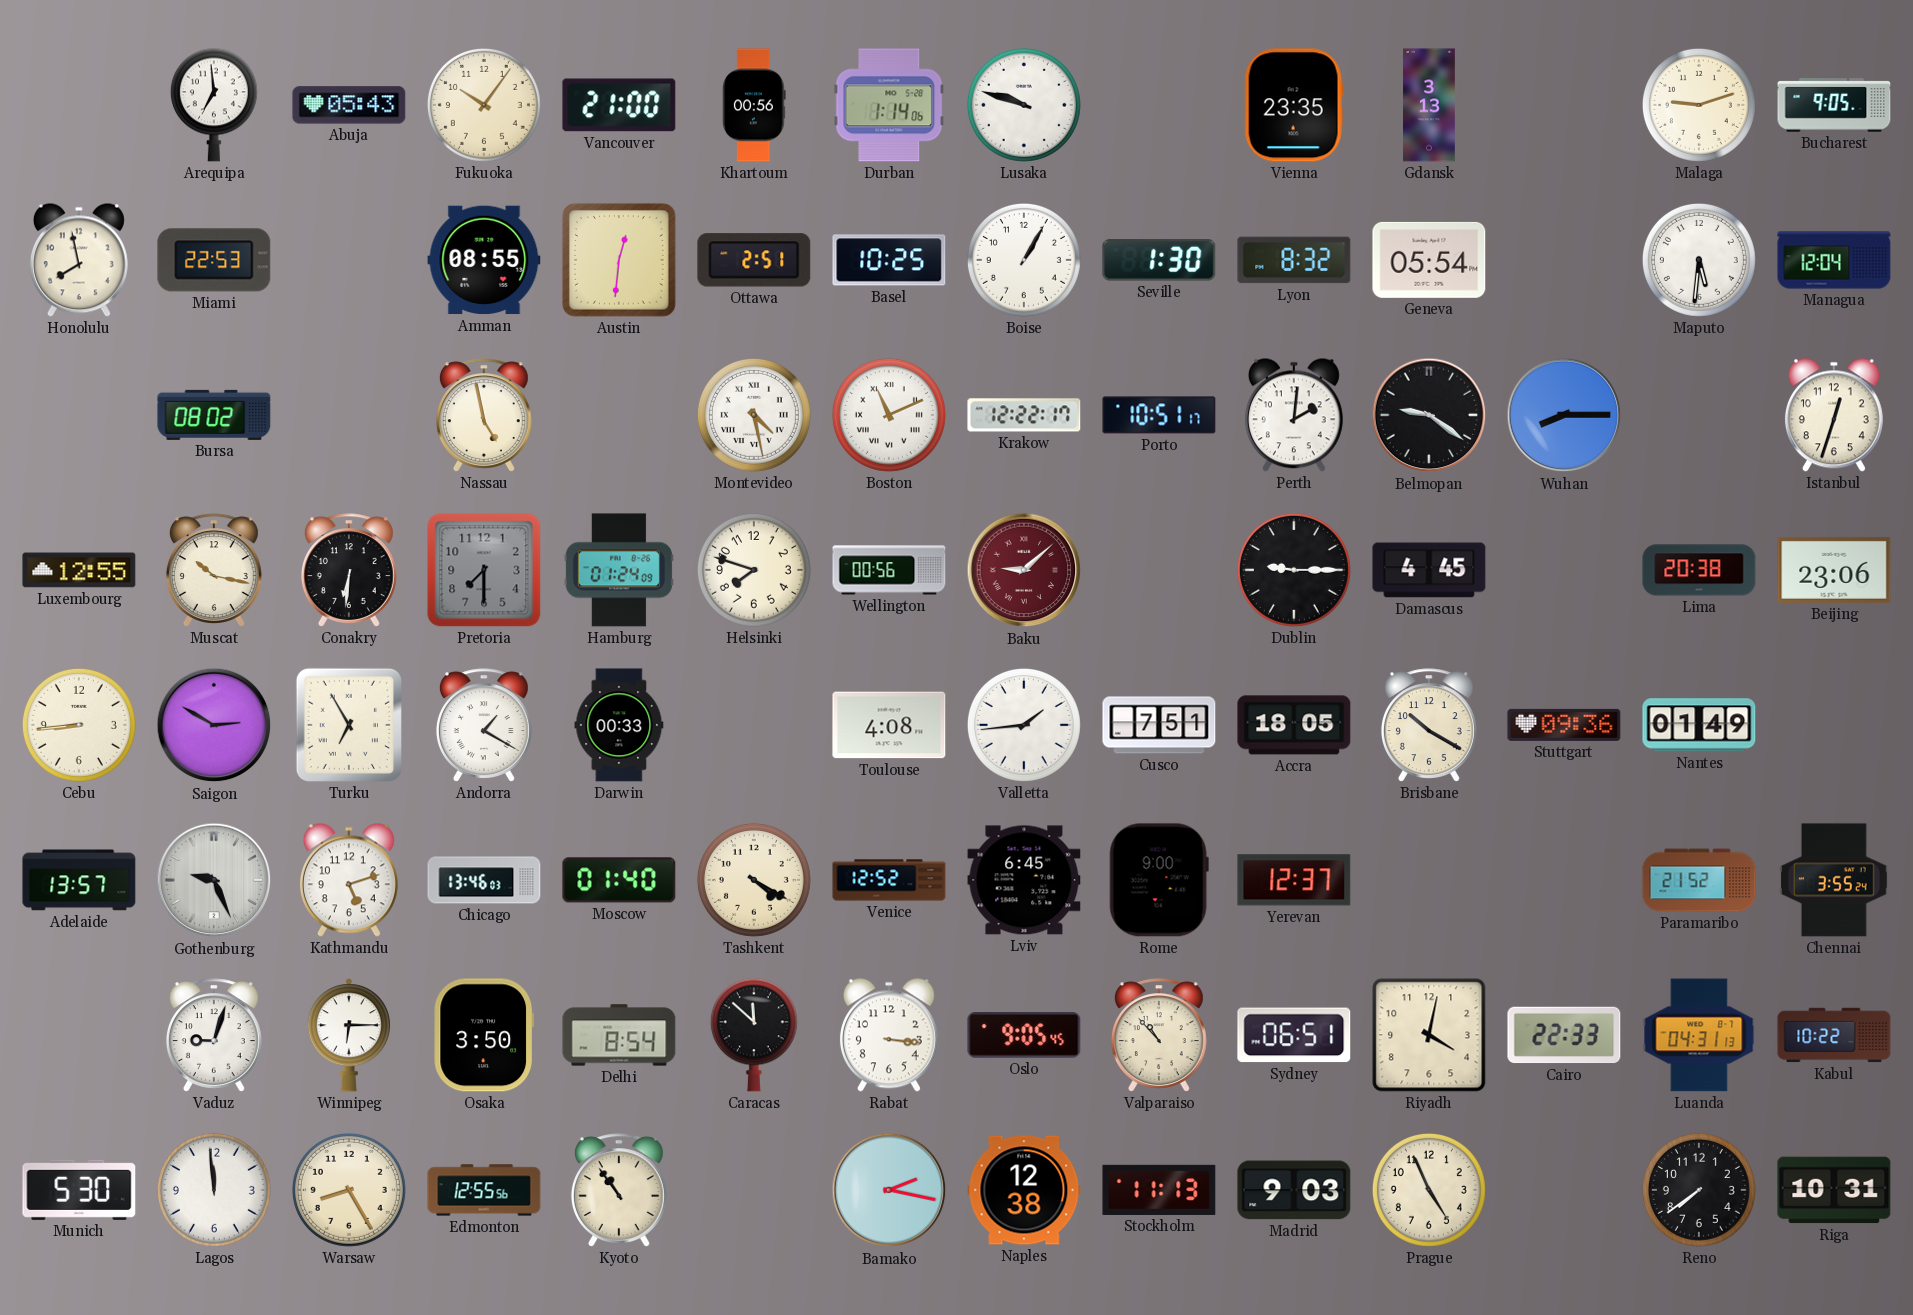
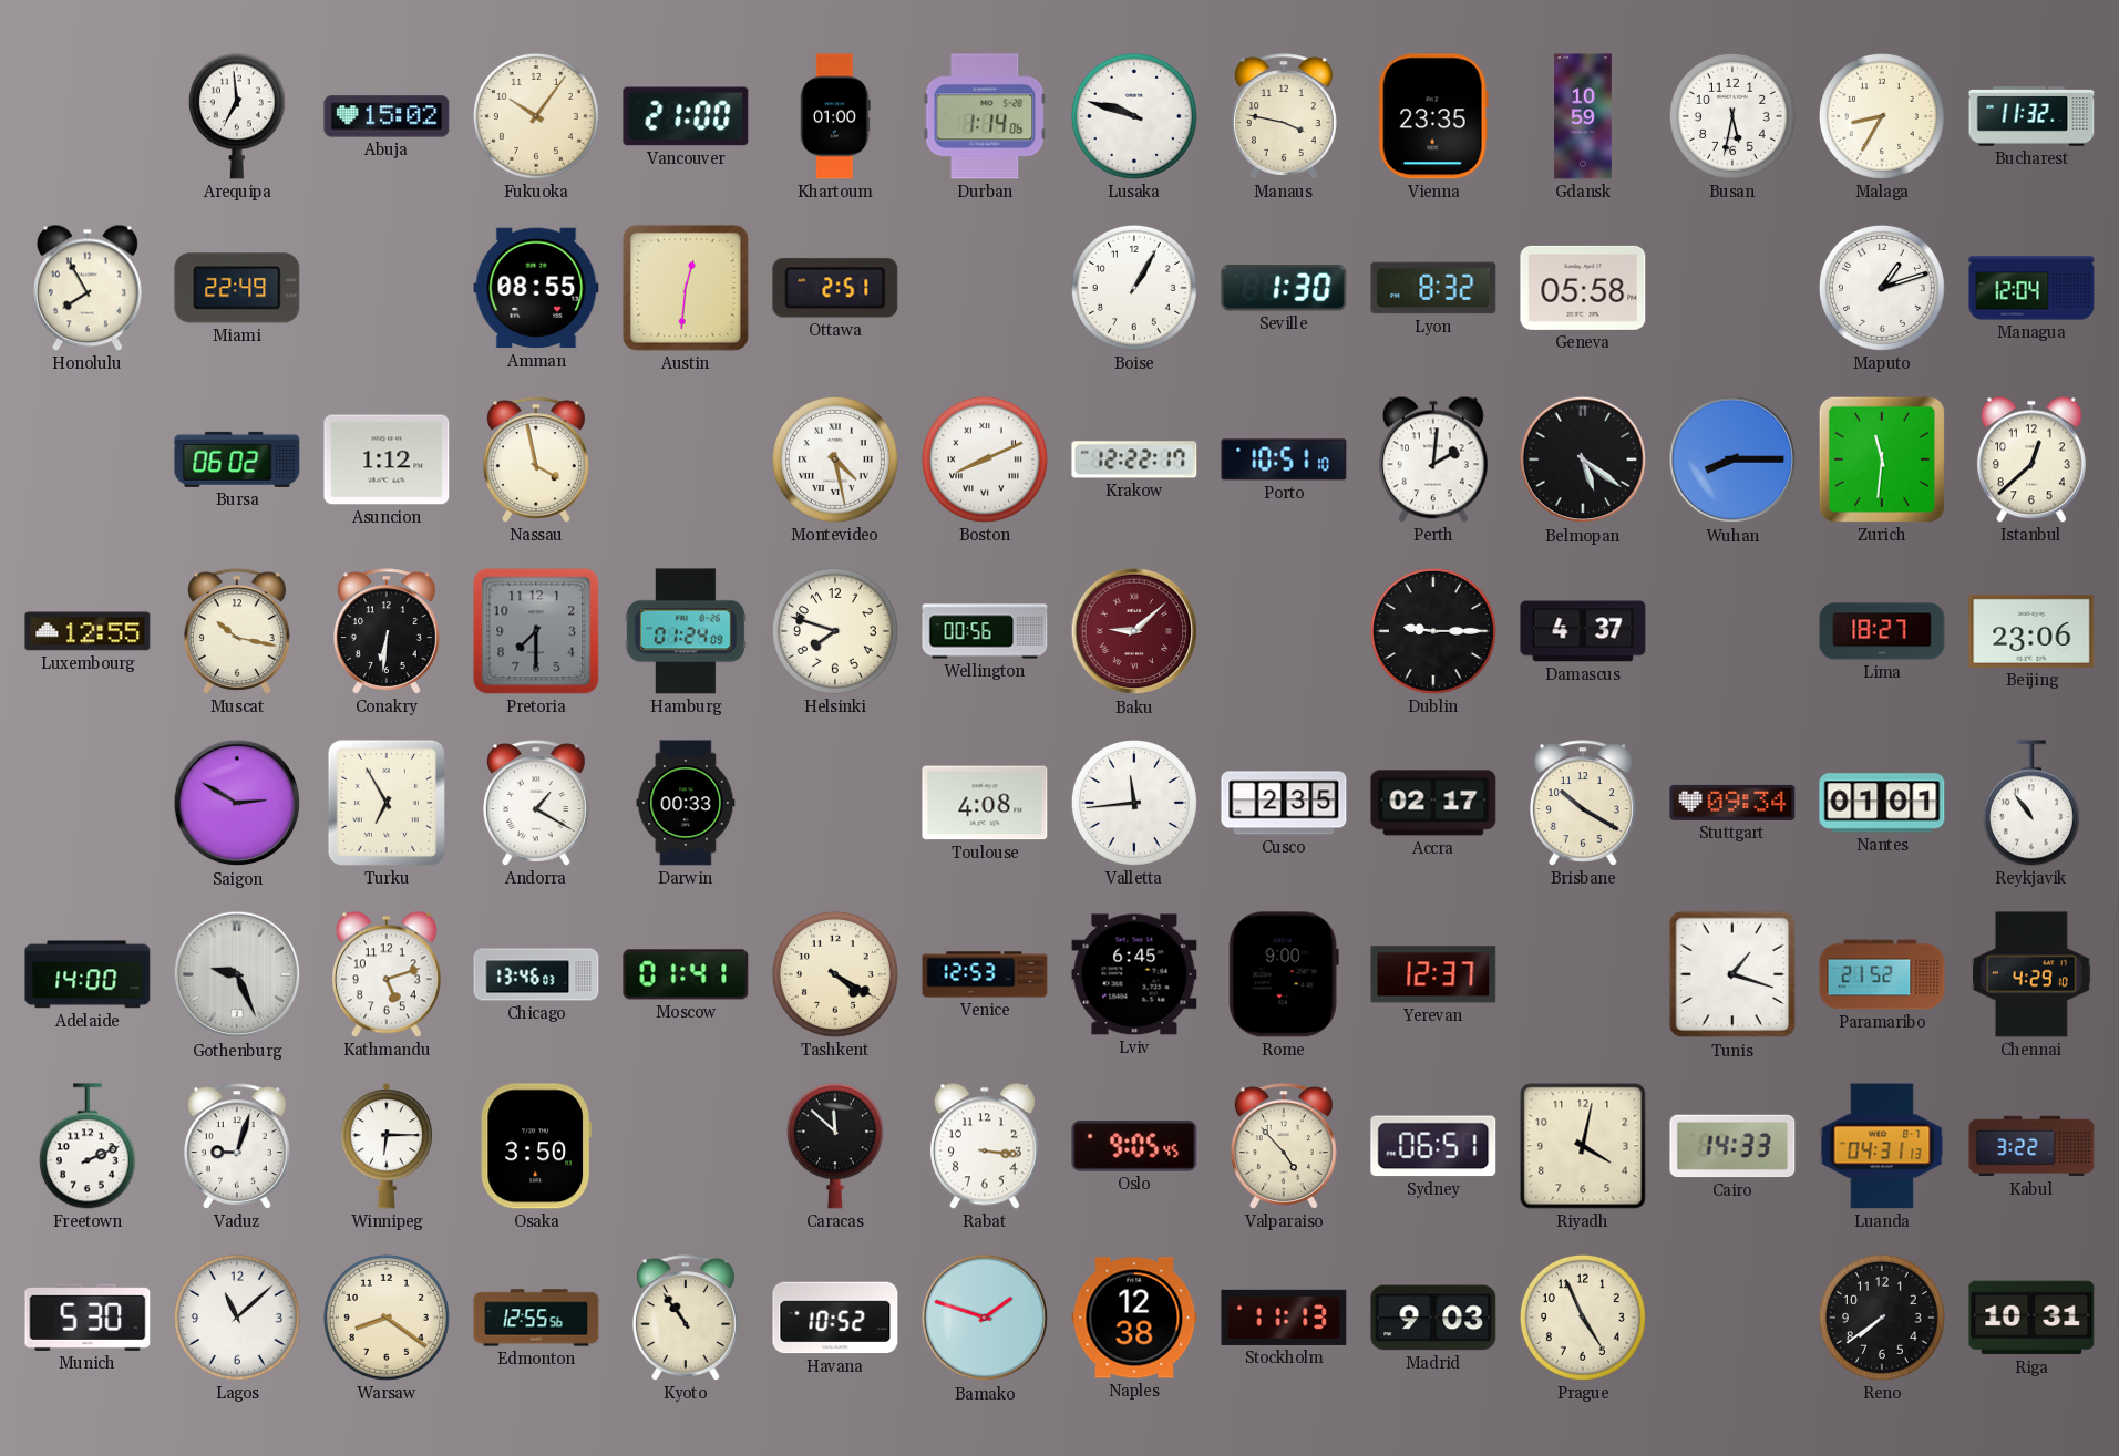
Abuja: 05:43 -> 15:02 (387, 116)
Khartoum: 00:56 -> 01:00 (835, 116)
Manaus: none -> 3:47 (1284, 116)
Gdansk: 3:13 -> 10:59 (1583, 116)
Busan: none -> 5:32 (1732, 116)
Malaga: 9:12 -> 8:35 (1882, 116)
Bucharest: 9:05 -> 11:32 (2031, 116)
Honolulu: 7:58 -> 7:55 (88, 288)
Miami: 22:53 -> 22:49 (237, 288)
Basel: 10:25 -> none (889, 260)
Geneva: 05:54 -> 05:58 (1583, 288)
Maputo: 5:31 -> 1:12 (1882, 288)
Bursa: 08:02 -> 06:02 (237, 459)
Asuncion: none -> 1:12 (387, 459)
Nassau: 4:58 -> 3:58 (536, 459)
Boston: 11:11 -> 8:11 (985, 459)
Porto: 10:51:17 -> 10:51:10 (1284, 459)
Belmopan: 9:21 -> 5:21 (1583, 459)
Zurich: none -> 11:31 (1882, 459)
Istanbul: 12:33 -> 12:38 (2031, 459)
Damascus: 4:45 -> 4:37 (1583, 631)
Lima: 20:38 -> 18:27 (1882, 631)
Cebu: 8:44 -> none (79, 725)
Valletta: 1:44 -> 11:44 (1134, 803)
Cusco: 7:51 -> 2:35 (1284, 803)
Accra: 18:05 -> 02:17 (1433, 803)
Stuttgart: 09:36 -> 09:34 (1732, 803)
Nantes: 01:49 -> 01:01 (1882, 803)
Reykjavik: none -> 10:54 (2031, 803)
Adelaide: 13:57 -> 14:00 (88, 974)
Moscow: 01:40 -> 01:41 (686, 974)
Venice: 12:52 -> 12:53 (985, 974)
Tunis: none -> 1:18 (1732, 974)
Chennai: 3:55 -> 4:29 (2031, 974)
Freetown: none -> 2:11 (88, 1146)
Delhi: 8:54 -> none (619, 1035)
Valparaiso: 10:53 -> 4:53 (1284, 1146)
Cairo: 22:33 -> 14:33 (1732, 1146)
Kabul: 10:22 -> 3:22 (2031, 1146)
Lagos: 11:59 -> 11:08 (237, 1318)
Warsaw: 8:25 -> 8:21 (387, 1318)
Havana: none -> 10:52 (835, 1318)
Bamako: 2:17 -> 1:48 (985, 1318)
